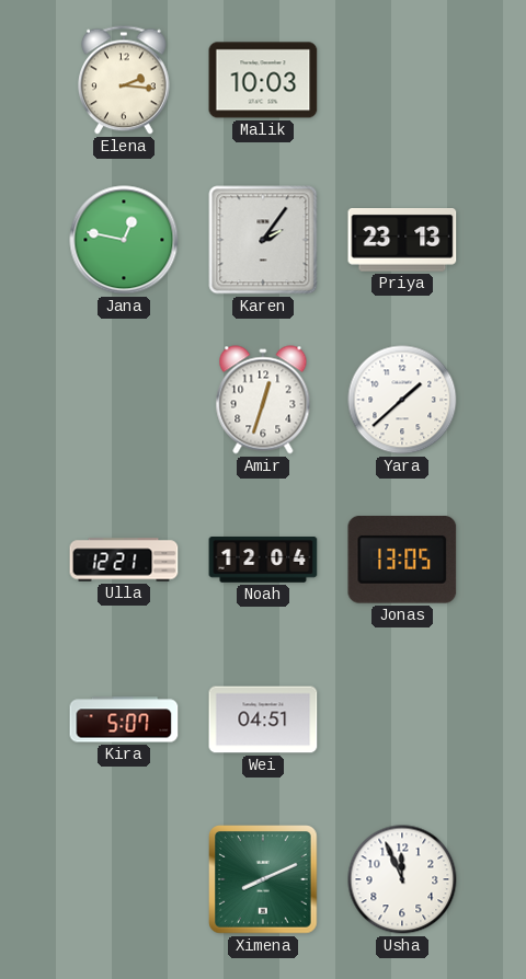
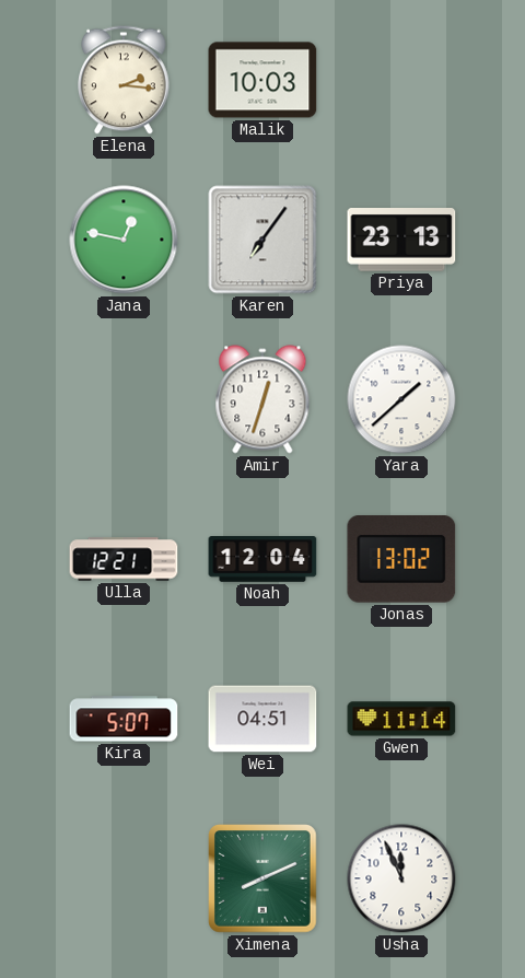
Karen: 2:06 -> 7:06 (262, 240)
Jonas: 13:05 -> 13:02 (401, 560)
Gwen: none -> 11:14 (401, 719)
